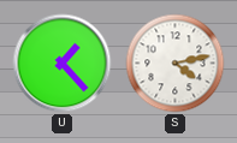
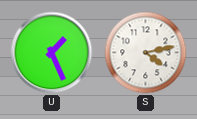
U: 1:23 -> 1:26 (52, 53)
